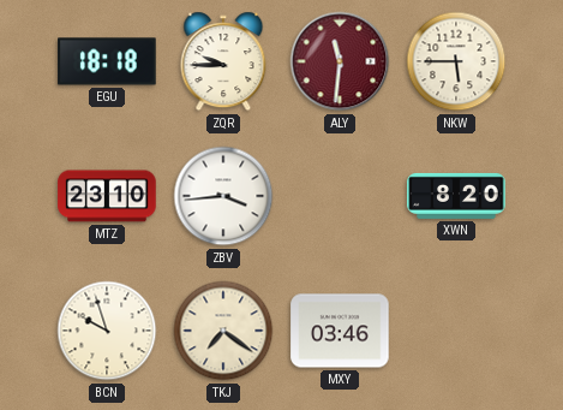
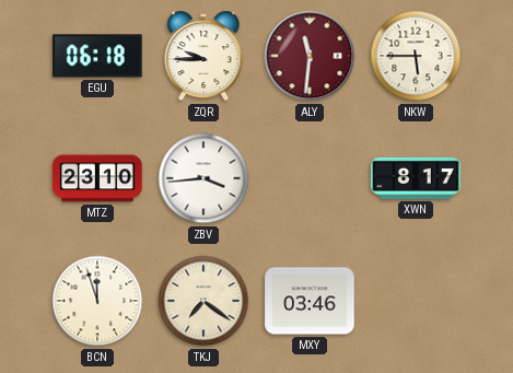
EGU: 18:18 -> 06:18 (97, 56)
XWN: 8:20 -> 8:17 (416, 178)
BCN: 9:57 -> 11:57 (97, 301)
